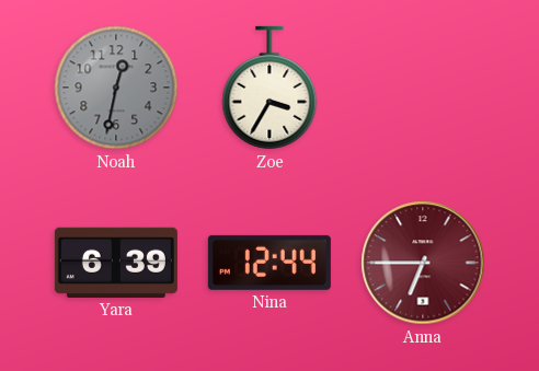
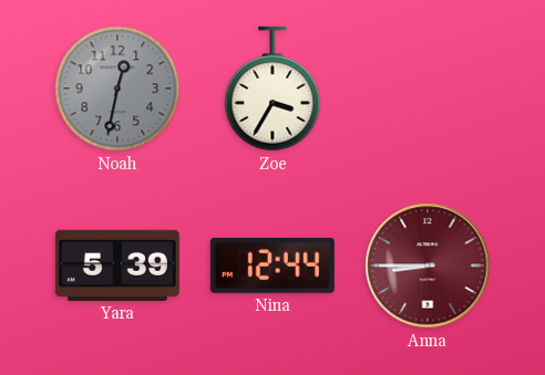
Yara: 6:39 -> 5:39 (117, 265)
Anna: 6:45 -> 8:45 (428, 265)
